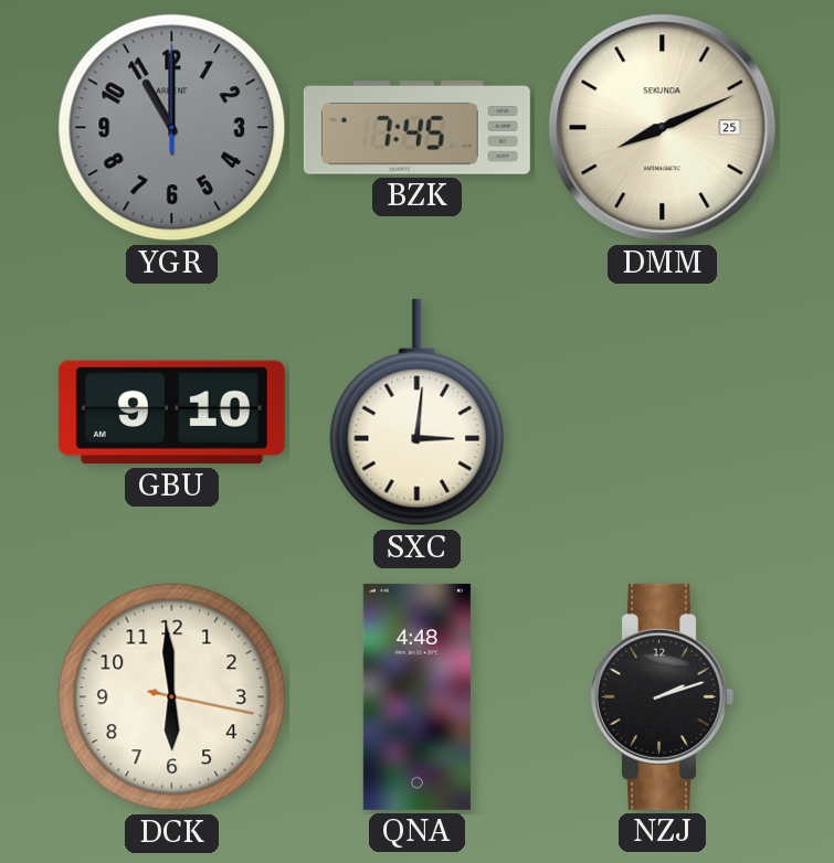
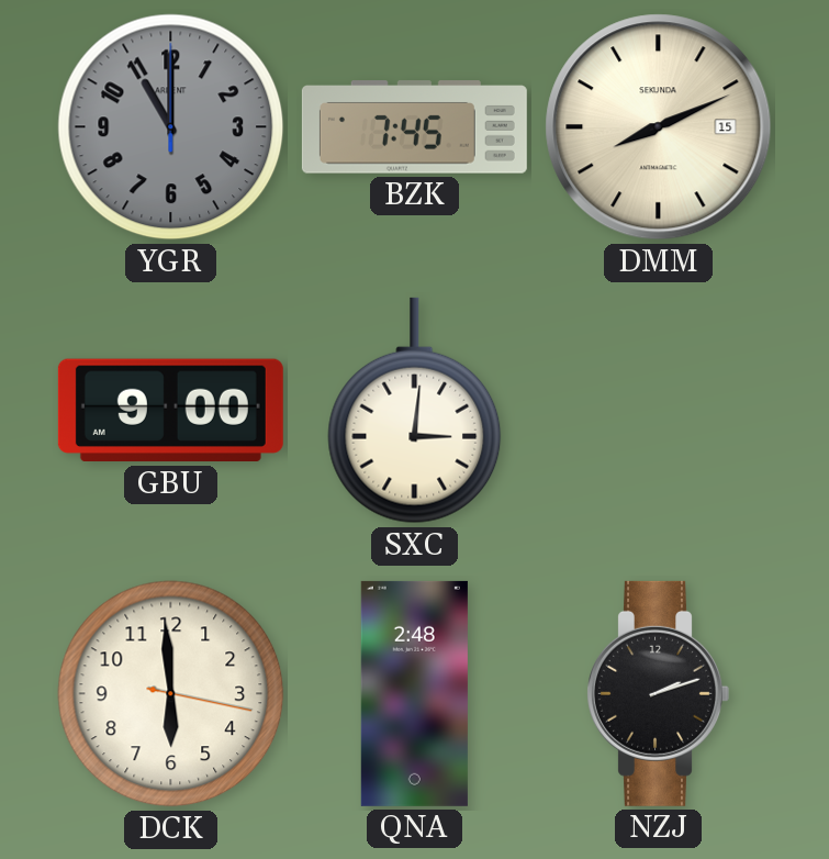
DMM date: 25 -> 15 (659, 127)
GBU: 9:10 -> 9:00 (170, 411)
QNA: 4:48 -> 2:48 (414, 693)
